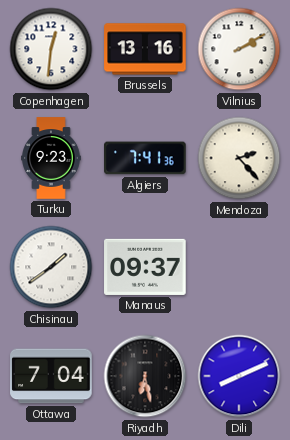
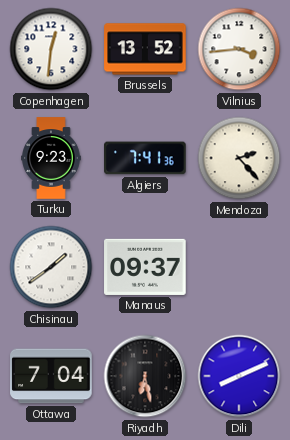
Brussels: 13:16 -> 13:52 (145, 49)
Vilnius: 2:10 -> 3:44 (239, 49)
